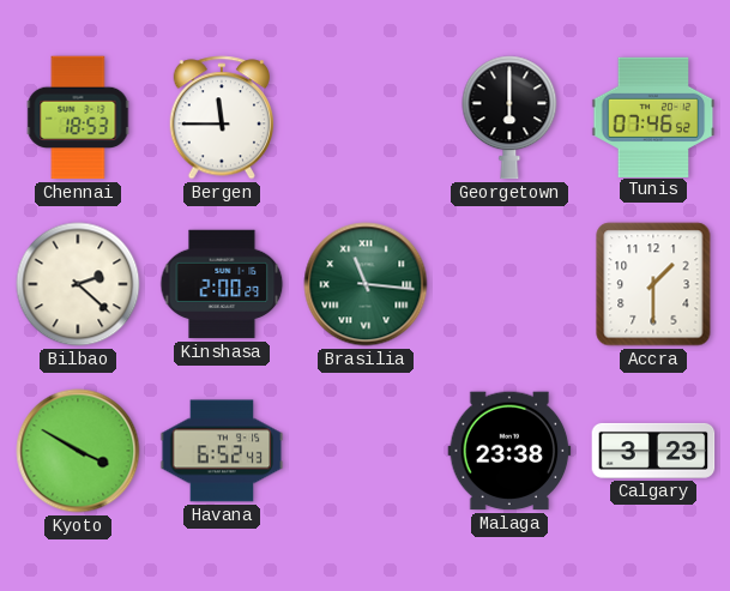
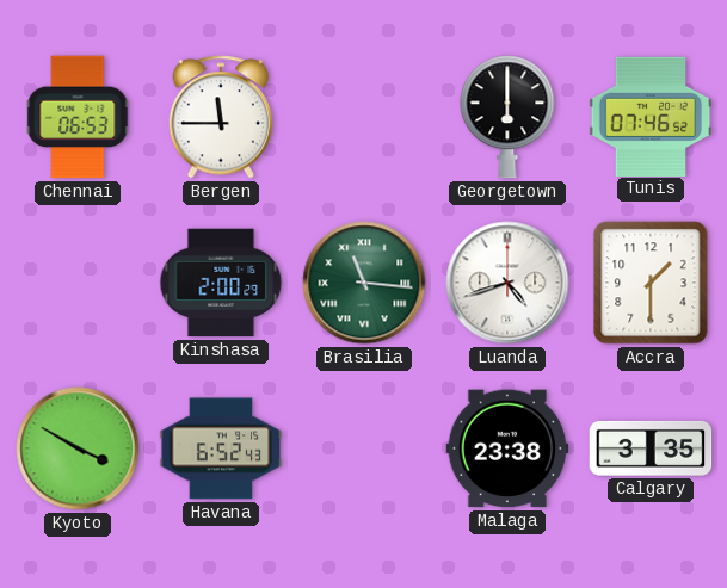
Chennai: 18:53 -> 06:53 (78, 117)
Bilbao: 2:22 -> none (78, 284)
Luanda: none -> 4:42 (507, 283)
Calgary: 3:23 -> 3:35 (651, 448)
